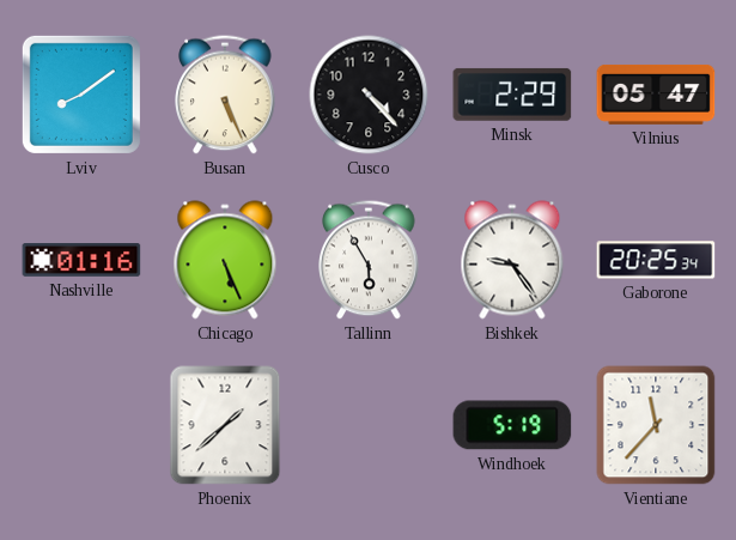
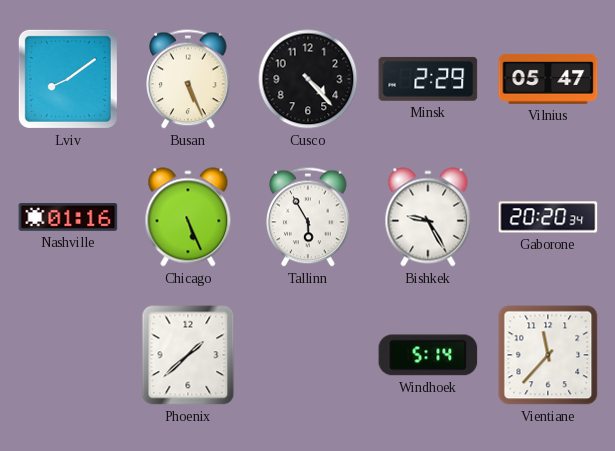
Bishkek: 9:24 -> 9:25 (428, 217)
Gaborone: 20:25 -> 20:20 (548, 217)
Windhoek: 5:19 -> 5:14 (428, 355)
